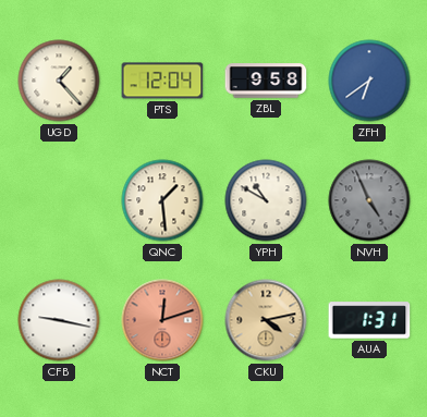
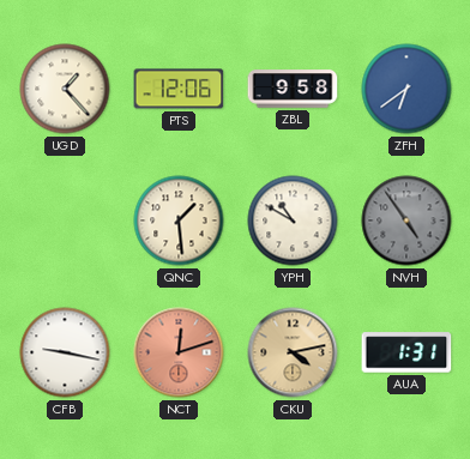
PTS: 12:04 -> 12:06 (179, 89)
NVH: 4:56 -> 4:54 (406, 221)
